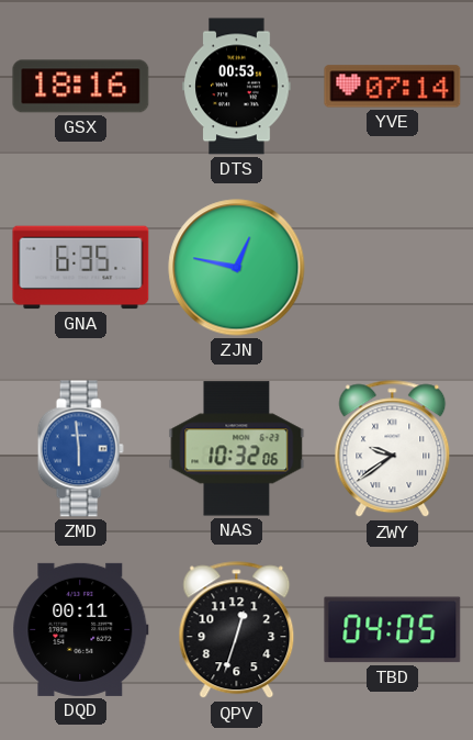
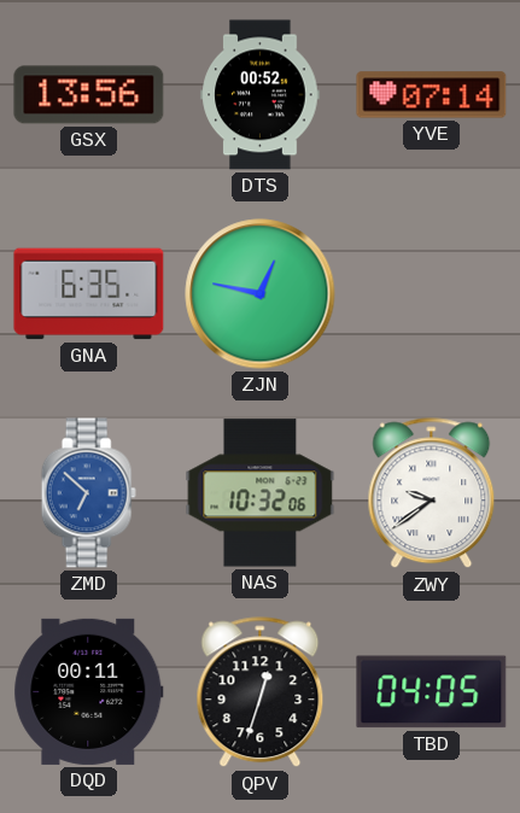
GSX: 18:16 -> 13:56 (89, 95)
DTS: 00:53 -> 00:52 (261, 95)
ZMD: 5:59 -> 6:52 (88, 493)
